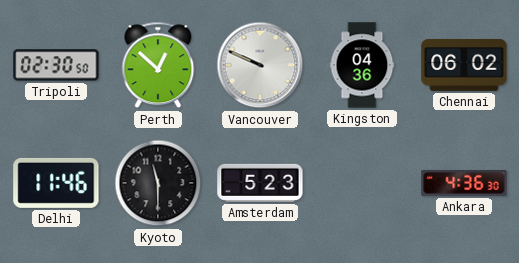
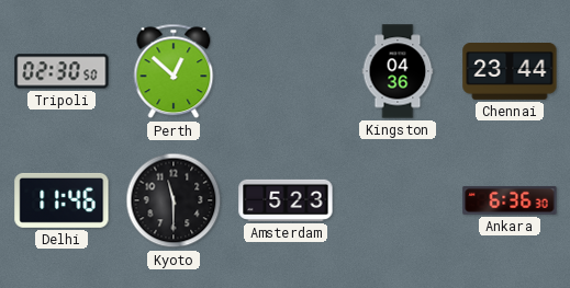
Vancouver: 9:49 -> none (260, 65)
Chennai: 06:02 -> 23:44 (510, 72)
Ankara: 4:36 -> 6:36 (510, 200)
